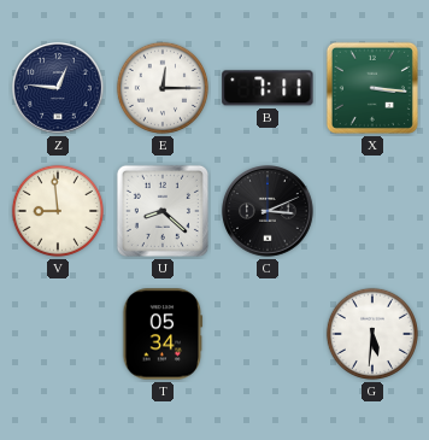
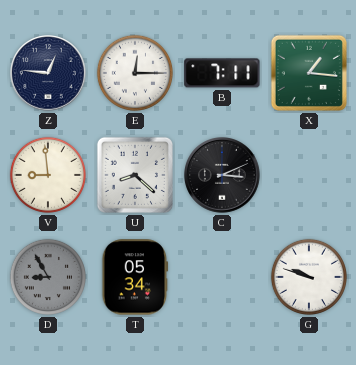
X: 3:16 -> 1:16 (309, 73)
D: none -> 8:55 (48, 277)
G: 5:31 -> 9:48 (309, 277)
